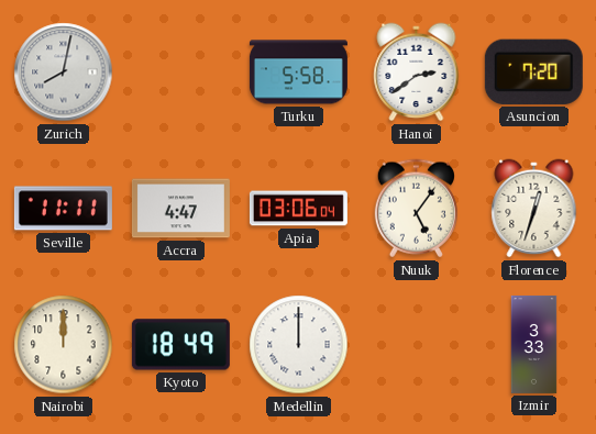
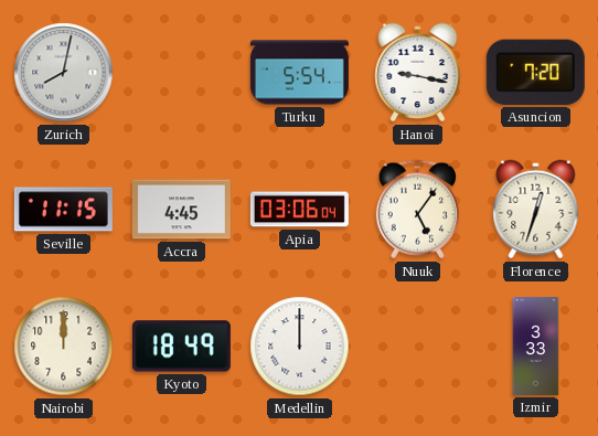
Turku: 5:58 -> 5:54 (299, 73)
Hanoi: 2:39 -> 9:17 (418, 73)
Seville: 11:11 -> 11:15 (63, 210)
Accra: 4:47 -> 4:45 (181, 210)
